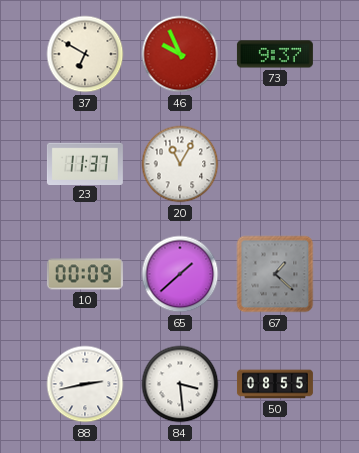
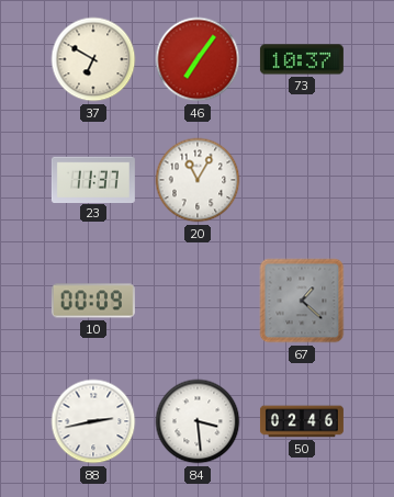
46: 9:56 -> 7:06 (198, 59)
73: 9:37 -> 10:37 (302, 59)
65: 1:38 -> none (180, 274)
50: 08:55 -> 02:46 (302, 421)
